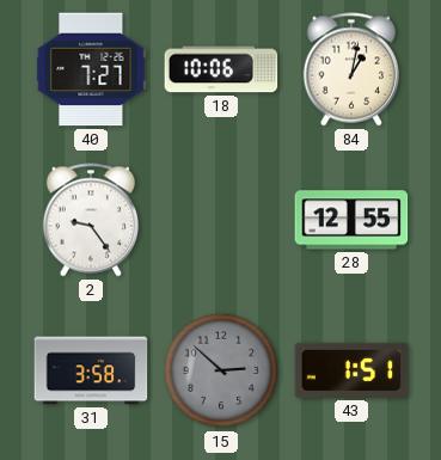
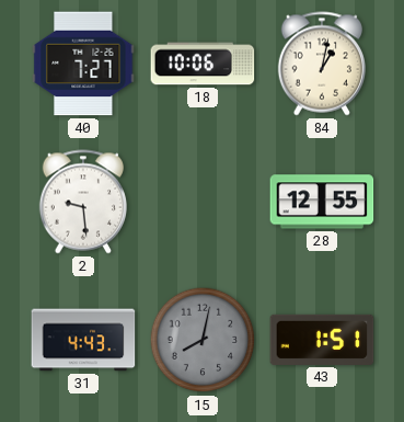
2: 9:24 -> 9:29 (82, 202)
31: 3:58 -> 4:43 (83, 340)
15: 2:52 -> 8:02 (203, 340)
